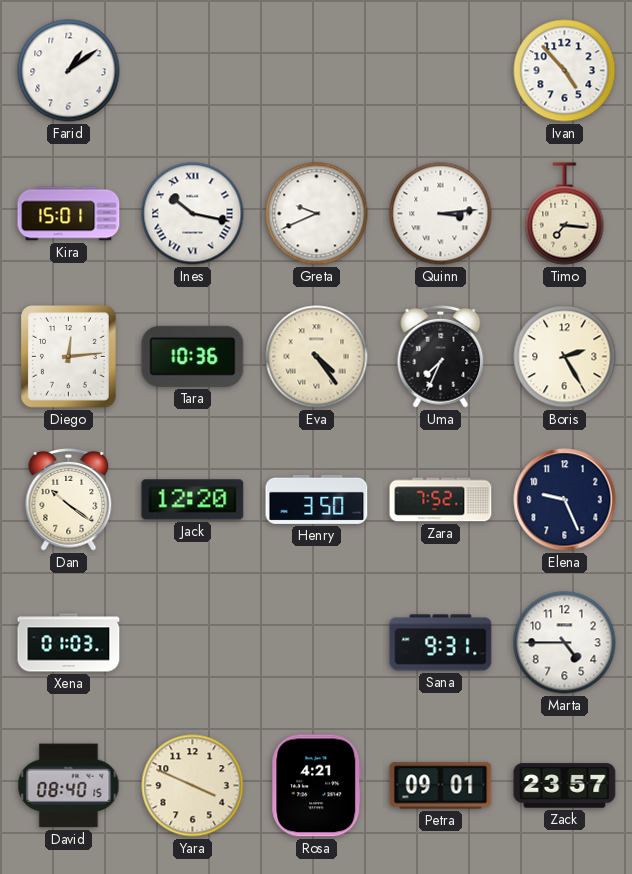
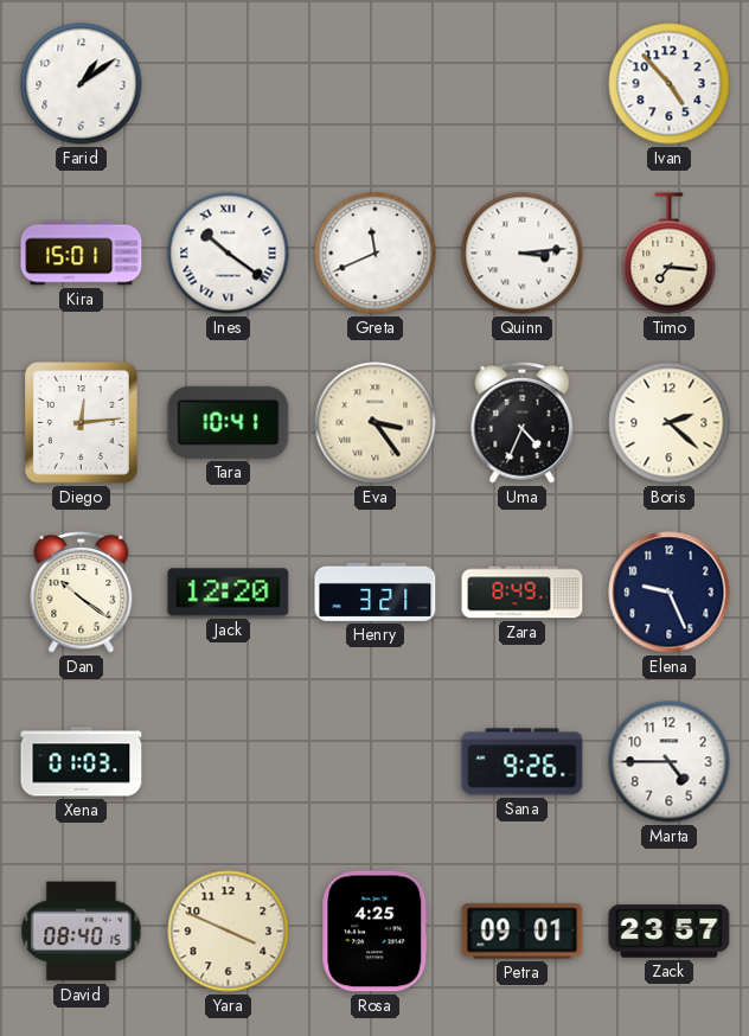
Ines: 10:17 -> 10:21 (229, 254)
Greta: 9:41 -> 11:41 (376, 254)
Tara: 10:36 -> 10:41 (229, 422)
Eva: 4:24 -> 3:24 (376, 423)
Uma: 7:34 -> 4:34 (523, 422)
Boris: 2:25 -> 2:22 (670, 423)
Henry: 3:50 -> 3:21 (376, 591)
Zara: 7:52 -> 8:49 (523, 593)
Sana: 9:31 -> 9:26 (523, 762)
Rosa: 4:21 -> 4:25 (376, 932)
